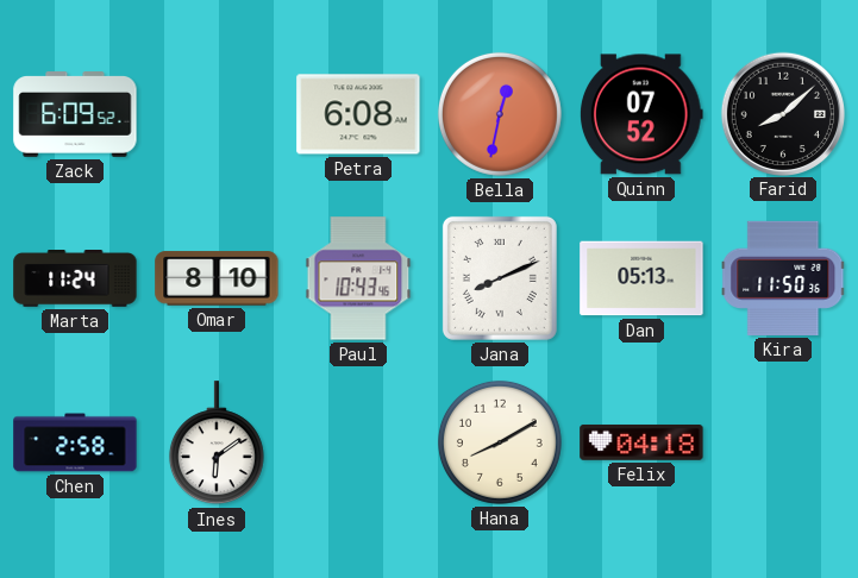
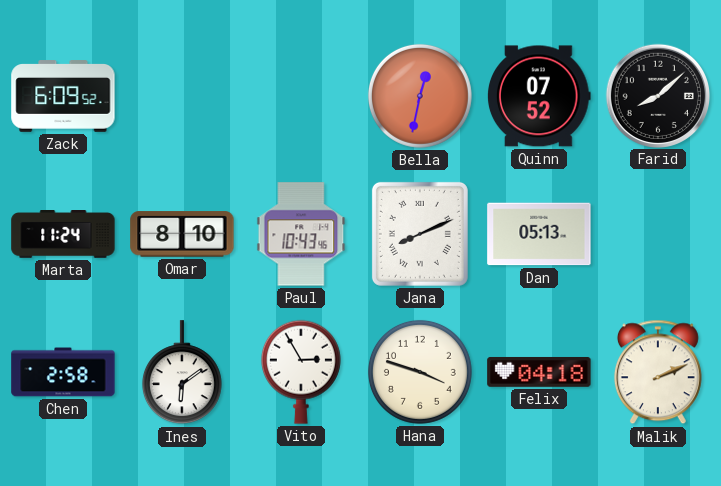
Petra: 6:08 -> none (358, 114)
Kira: 11:50 -> none (783, 278)
Vito: none -> 2:55 (301, 372)
Hana: 8:10 -> 3:48 (420, 372)
Malik: none -> 2:11 (658, 372)
